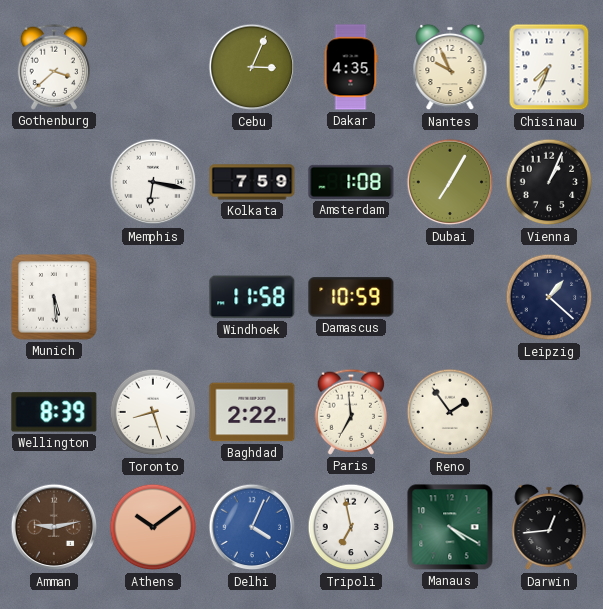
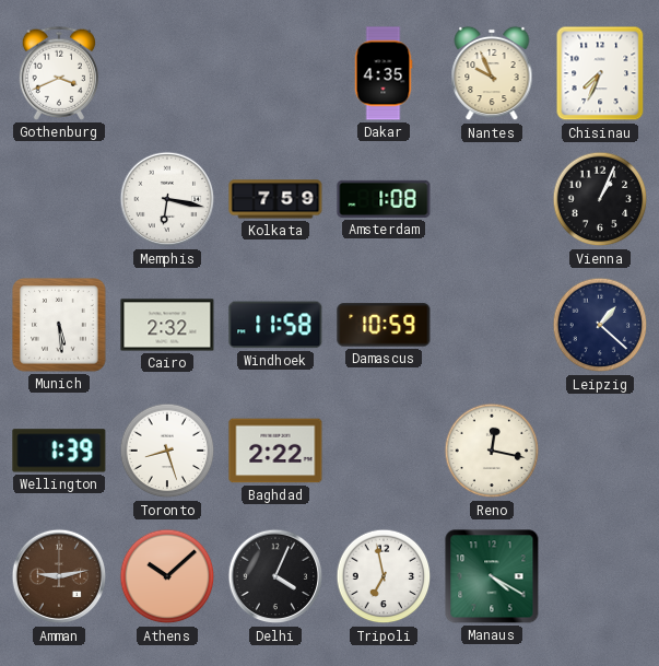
Gothenburg: 3:38 -> 3:41 (58, 73)
Cebu: 3:04 -> none (252, 67)
Dubai: 7:05 -> none (450, 182)
Cairo: none -> 2:32 (167, 325)
Wellington: 8:39 -> 1:39 (59, 451)
Paris: 6:59 -> none (350, 412)
Reno: 1:54 -> 12:17 (492, 451)
Athens: 10:09 -> 10:08 (167, 576)
Delhi dial: blue -> black (275, 576)
Darwin: 12:44 -> none (549, 527)
